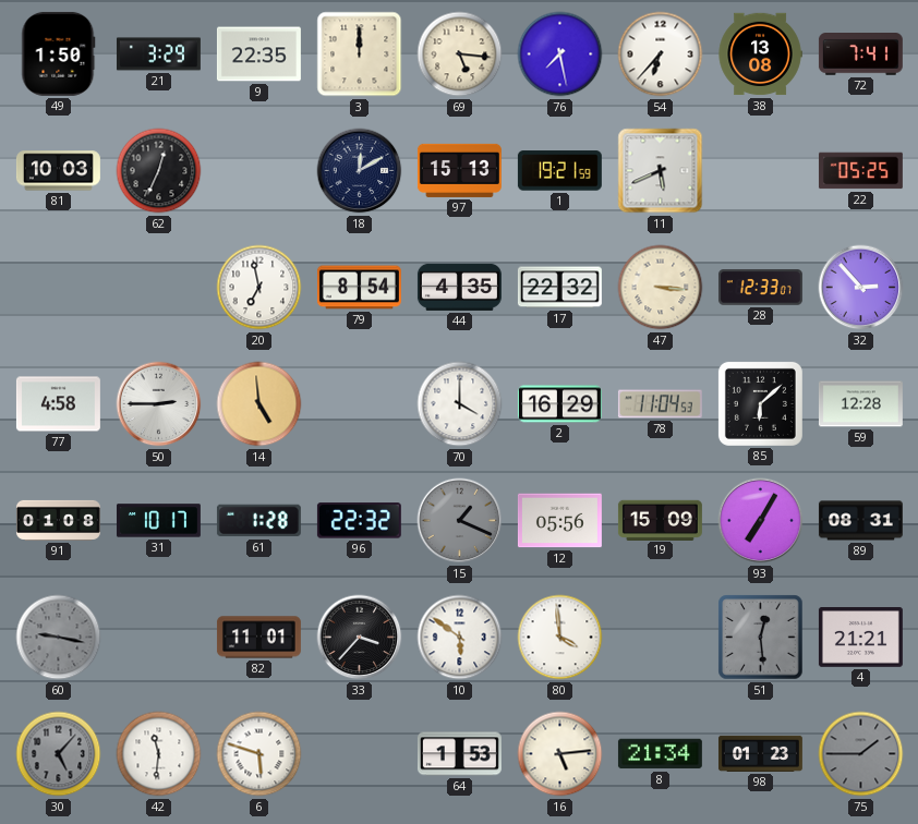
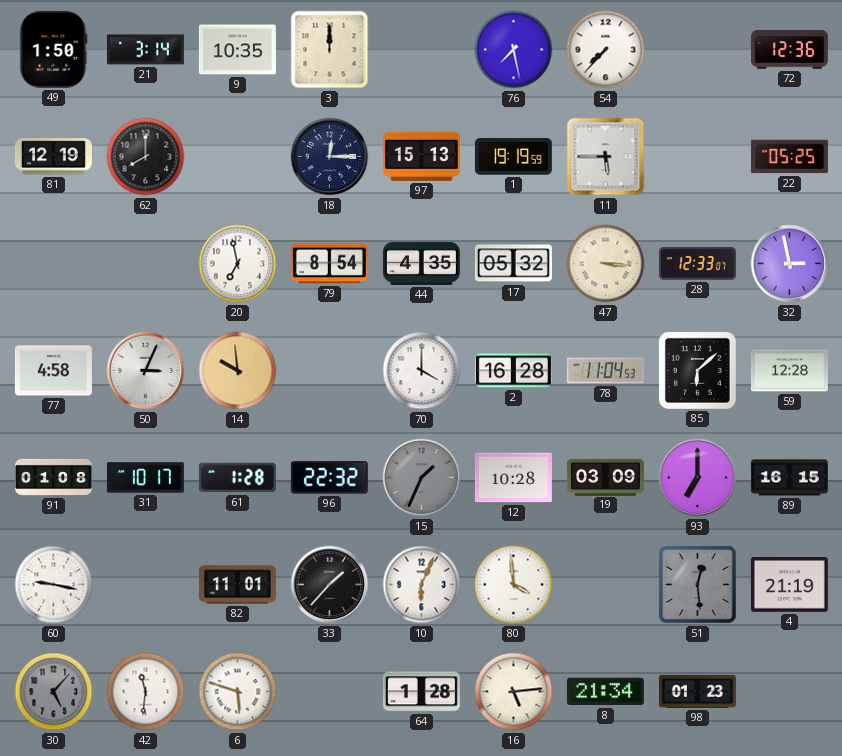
21: 3:29 -> 3:14 (145, 50)
9: 22:35 -> 10:35 (237, 50)
69: 5:16 -> none (460, 54)
54: 6:37 -> 7:37 (606, 50)
38: 13:08 -> none (760, 54)
72: 7:41 -> 12:36 (789, 50)
81: 10:03 -> 12:19 (53, 157)
62: 12:34 -> 8:00 (146, 157)
18: 12:10 -> 12:15 (330, 157)
1: 19:21 -> 19:19 (513, 157)
11: 5:41 -> 5:45 (606, 157)
17: 22:32 -> 05:32 (513, 264)
32: 2:53 -> 2:58 (790, 264)
50: 2:45 -> 3:04 (146, 371)
14: 4:59 -> 9:59 (238, 371)
2: 16:29 -> 16:28 (513, 371)
15: 1:19 -> 1:34 (422, 478)
12: 05:56 -> 10:28 (513, 478)
19: 15:09 -> 03:09 (605, 477)
93: 7:05 -> 7:00 (698, 478)
89: 08:31 -> 16:15 (789, 478)
60 dial: grey -> white (54, 585)
33: 3:37 -> 1:37 (330, 585)
10: 5:51 -> 6:04 (422, 585)
4: 21:21 -> 21:19 (789, 585)
64: 1:53 -> 1:28 (421, 692)
75: 1:45 -> none (861, 754)
